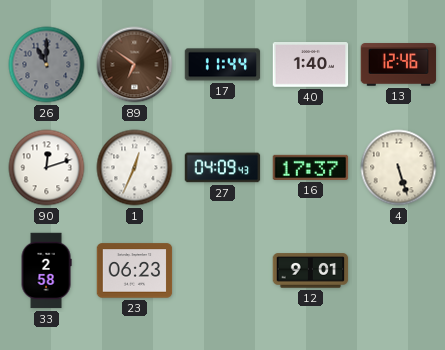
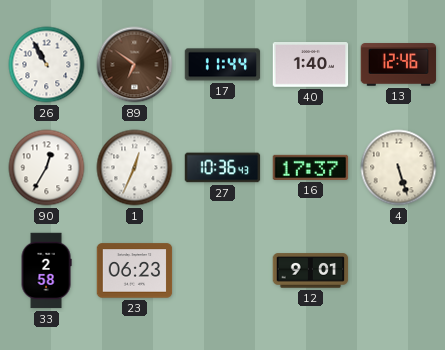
26: 11:00 -> 10:55 (47, 65)
26 dial: grey -> white (47, 65)
90: 12:12 -> 12:35 (47, 168)
27: 04:09 -> 10:36 (223, 168)
